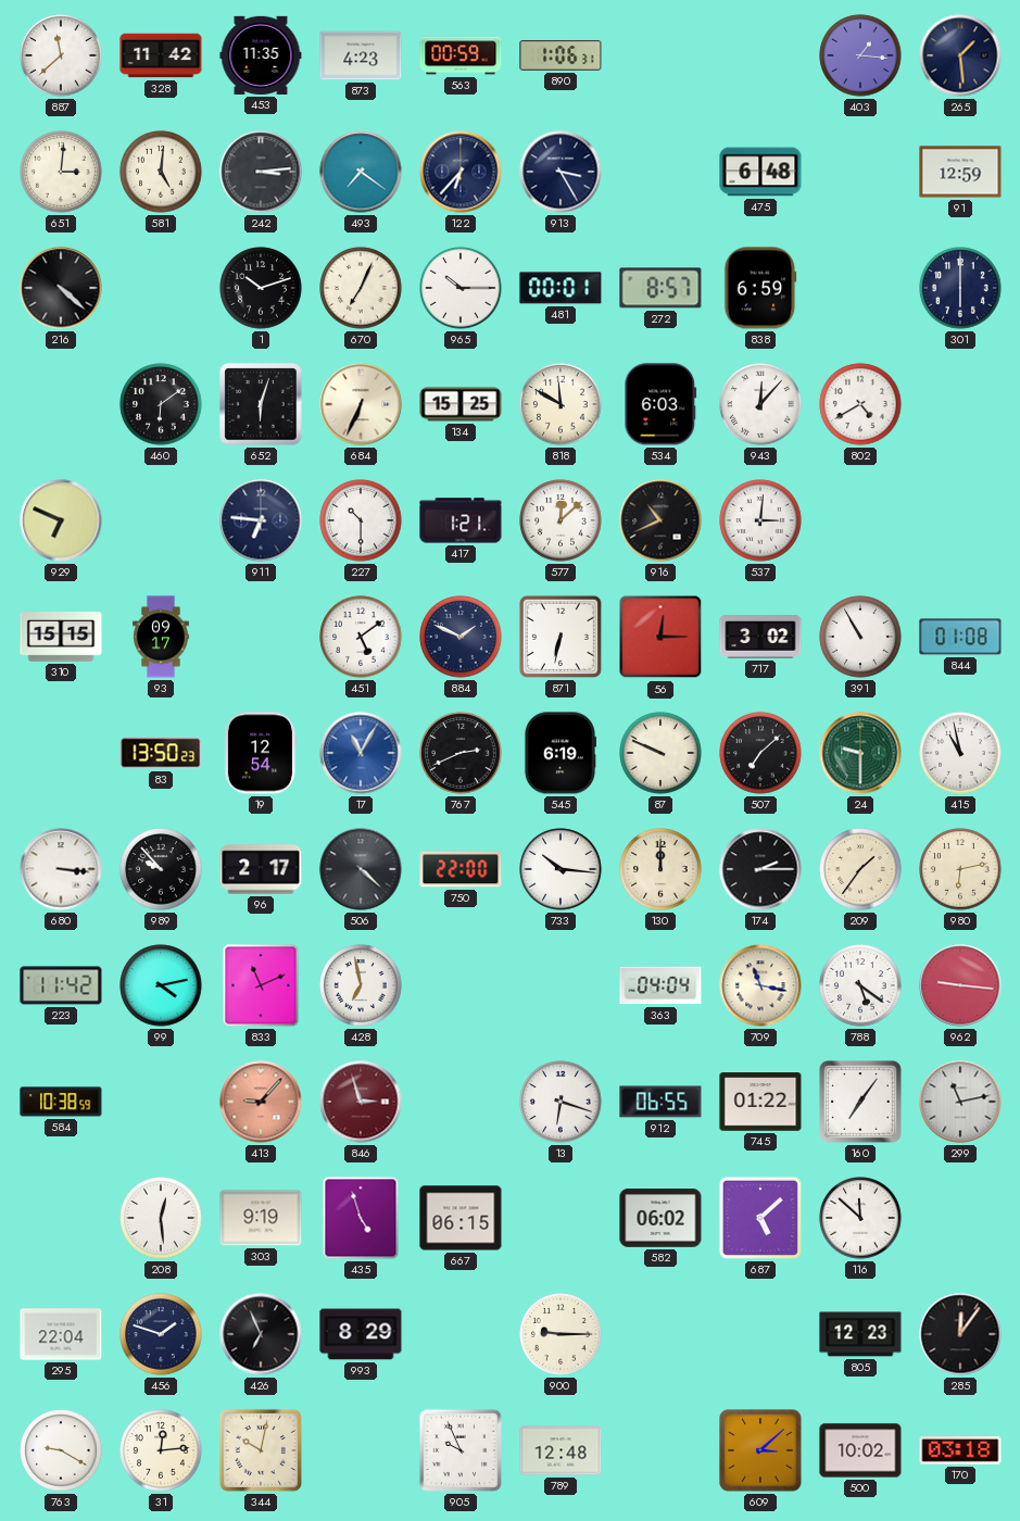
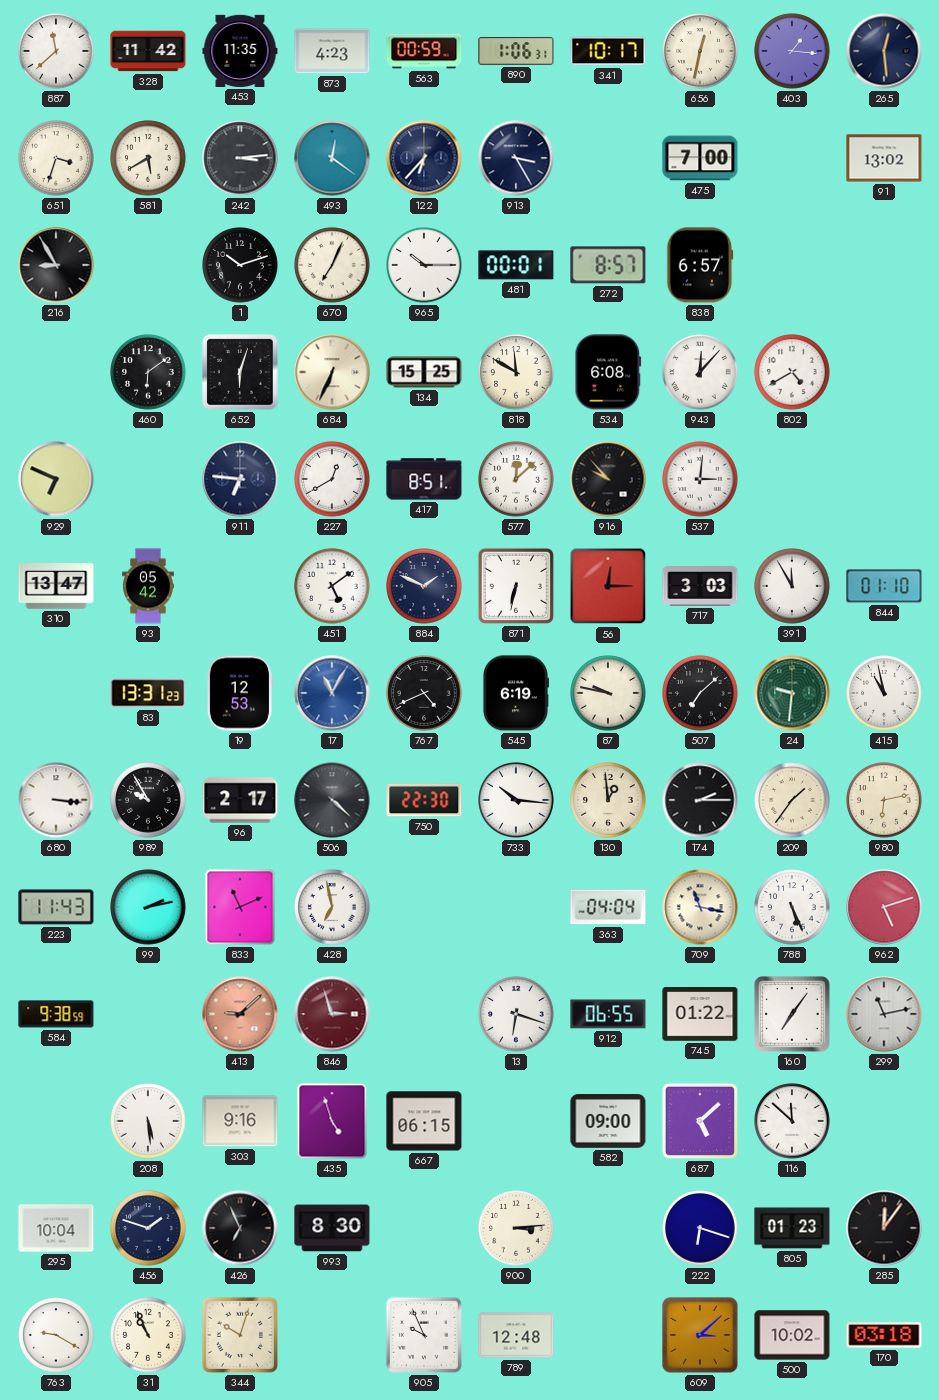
341: none -> 10:17 (608, 51)
656: none -> 12:32 (700, 51)
265: 1:29 -> 12:29 (884, 51)
651: 3:01 -> 3:33 (56, 158)
581: 5:01 -> 5:40 (148, 158)
493: 7:21 -> 12:21 (332, 158)
475: 6:48 -> 7:00 (700, 158)
91: 12:59 -> 13:02 (884, 158)
216: 4:22 -> 8:55 (56, 265)
838: 6:59 -> 6:57 (700, 265)
301: 6:00 -> none (960, 288)
534: 6:03 -> 6:08 (608, 372)
227: 10:30 -> 12:40 (332, 479)
417: 1:21 -> 8:51 (424, 479)
916: 10:41 -> 9:53 (608, 479)
310: 15:15 -> 13:47 (56, 586)
93: 09:17 -> 05:42 (149, 586)
717: 3:02 -> 3:03 (700, 587)
391: 10:55 -> 11:55 (792, 586)
844: 01:08 -> 01:10 (884, 586)
83: 13:50 -> 13:31 (148, 693)
19: 12:54 -> 12:53 (239, 693)
767: 2:41 -> 4:41 (424, 693)
87: 9:49 -> 9:47 (608, 693)
24: 9:30 -> 9:31 (792, 693)
989: 9:53 -> 9:55 (148, 800)
750: 22:00 -> 22:30 (424, 800)
130: 12:00 -> 12:59 (608, 800)
223: 11:42 -> 11:43 (56, 907)
99: 4:13 -> 2:13 (148, 907)
788: 5:21 -> 5:26 (792, 907)
962: 9:16 -> 5:12 (884, 907)
584: 10:38 -> 9:38 (56, 1014)
413: 9:07 -> 9:08 (240, 1014)
208: 12:29 -> 5:29 (148, 1121)
303: 9:19 -> 9:16 (240, 1121)
582: 06:02 -> 09:00 (608, 1121)
295: 22:04 -> 10:04 (56, 1228)
993: 8:29 -> 8:30 (332, 1228)
900: 9:15 -> 3:14 (516, 1228)
222: none -> 6:18 (700, 1228)
805: 12:23 -> 01:23 (792, 1228)
31: 12:14 -> 10:56 (148, 1335)
344: 10:02 -> 10:03 (240, 1335)
